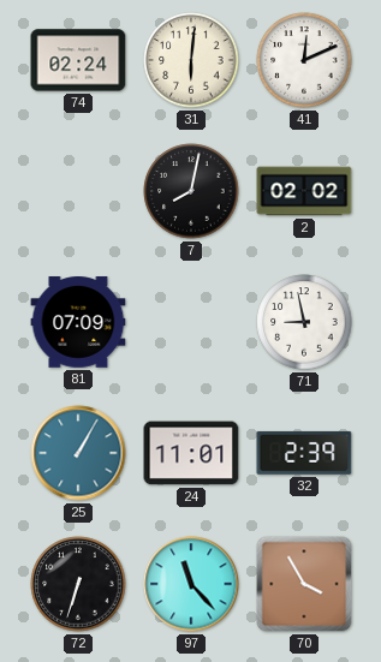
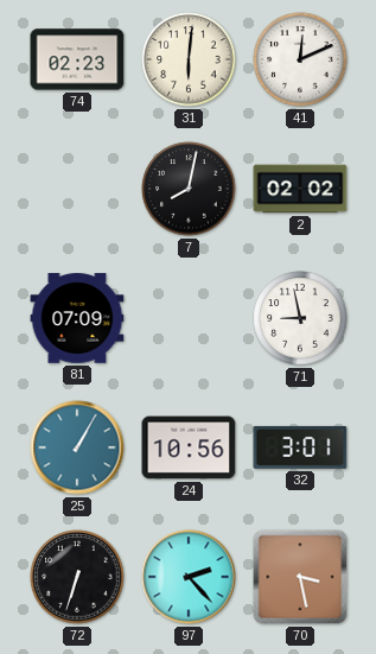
74: 02:24 -> 02:23 (77, 59)
24: 11:01 -> 10:56 (189, 447)
32: 2:39 -> 3:01 (300, 447)
97: 11:23 -> 2:23 (189, 577)
70: 3:55 -> 3:28 (300, 577)
